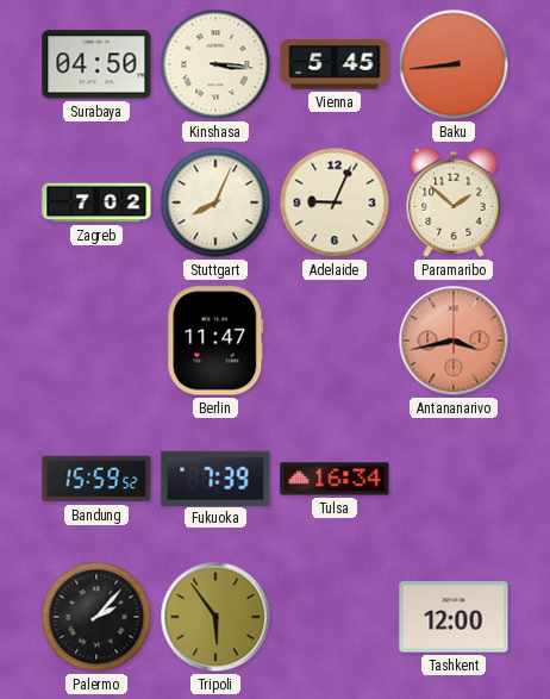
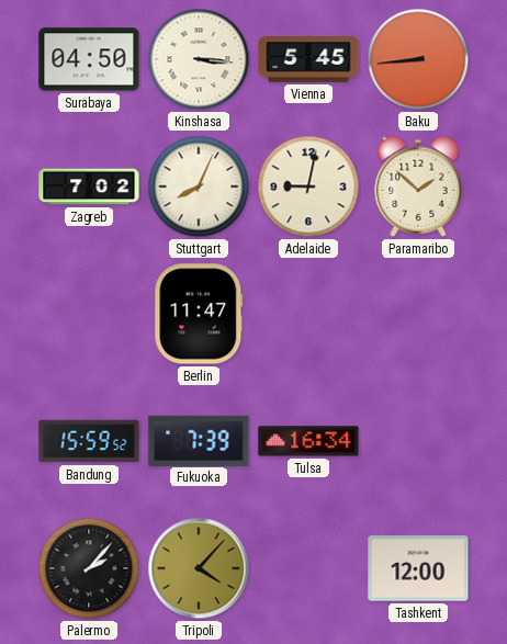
Adelaide: 9:04 -> 9:02 (308, 187)
Antananarivo: 3:43 -> none (454, 341)
Tripoli: 5:54 -> 4:07 (199, 568)
